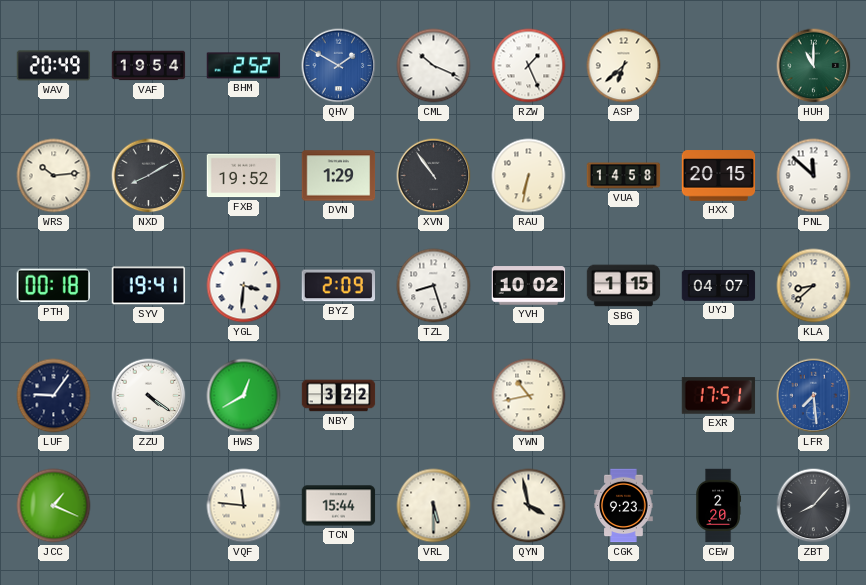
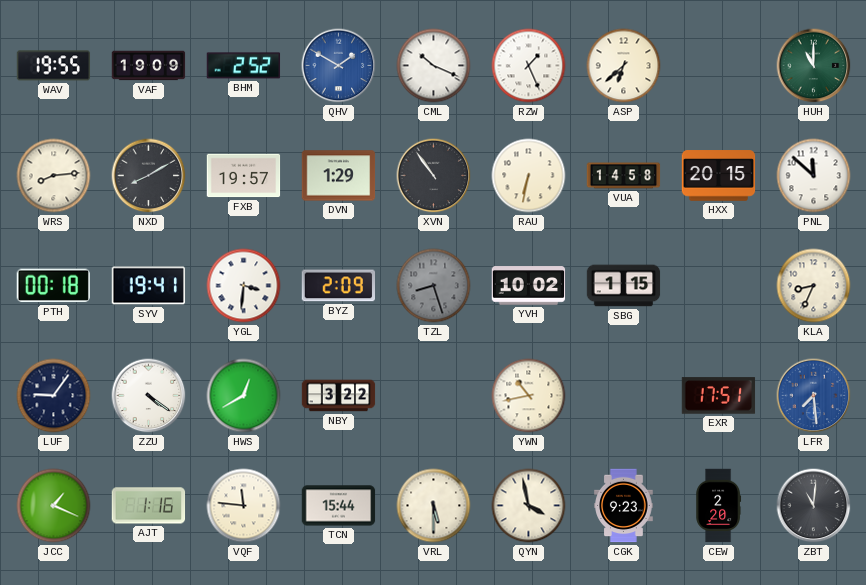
WAV: 20:49 -> 19:55 (54, 66)
VAF: 19:54 -> 19:09 (149, 66)
WRS: 10:14 -> 8:14 (54, 176)
FXB: 19:52 -> 19:57 (244, 176)
TZL dial: white -> grey (434, 286)
UYJ: 04:07 -> none (719, 285)
KLA: 8:38 -> 8:34 (814, 286)
AJT: none -> 1:16 (149, 506)
ZBT: 8:07 -> 11:01 (814, 506)
